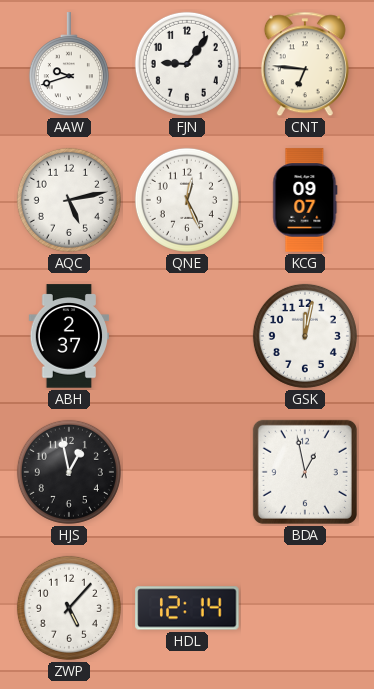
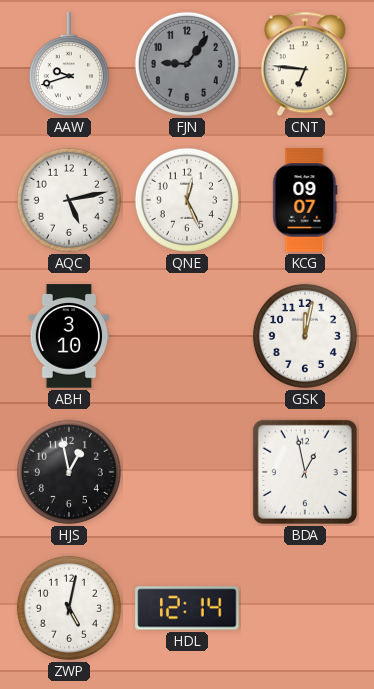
FJN dial: white -> grey (187, 64)
ABH: 2:37 -> 3:10 (68, 336)
ZWP: 5:07 -> 5:02 (69, 608)
